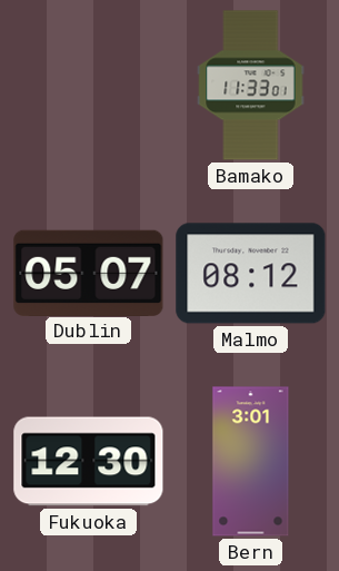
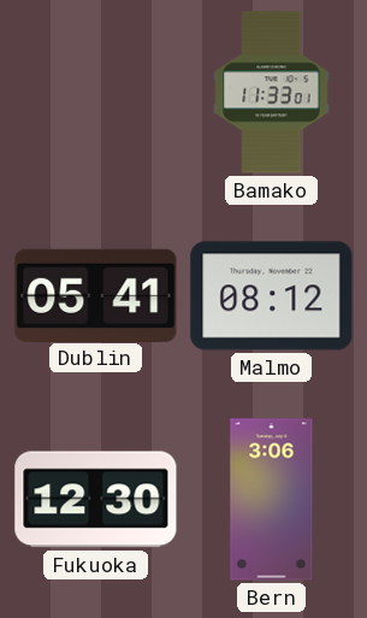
Dublin: 05:07 -> 05:41 (96, 295)
Bern: 3:01 -> 3:06 (272, 500)
